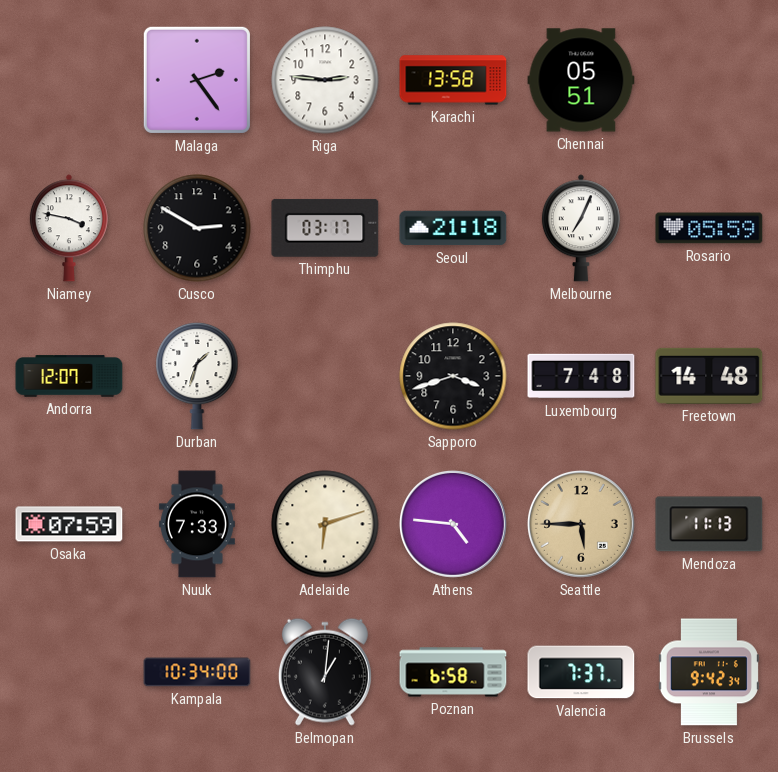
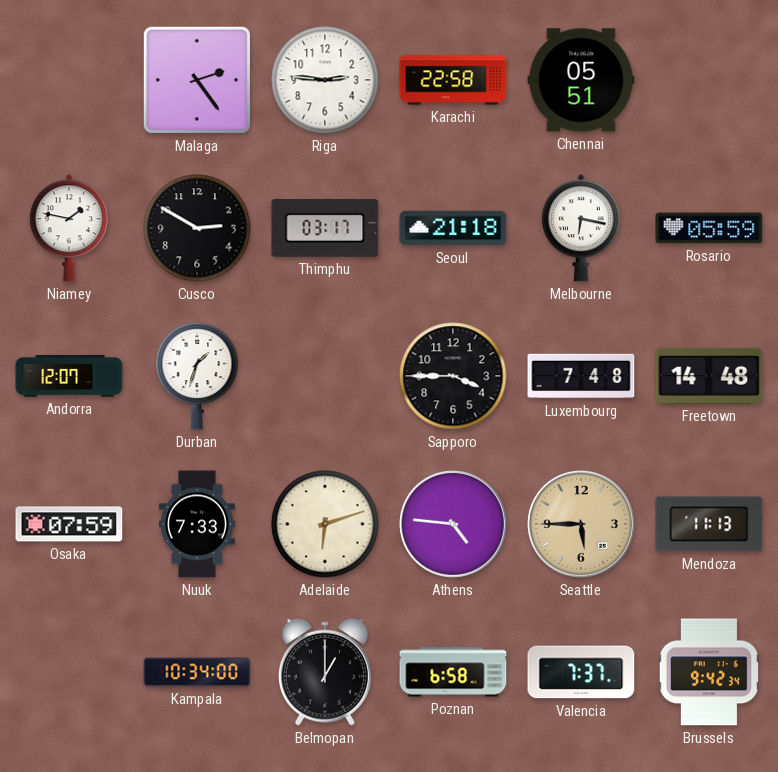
Karachi: 13:58 -> 22:58 (453, 80)
Niamey: 3:47 -> 1:47 (69, 228)
Melbourne: 7:04 -> 6:17 (581, 228)
Sapporo: 3:42 -> 3:45 (453, 376)
Belmopan: 1:01 -> 1:00 (325, 672)
